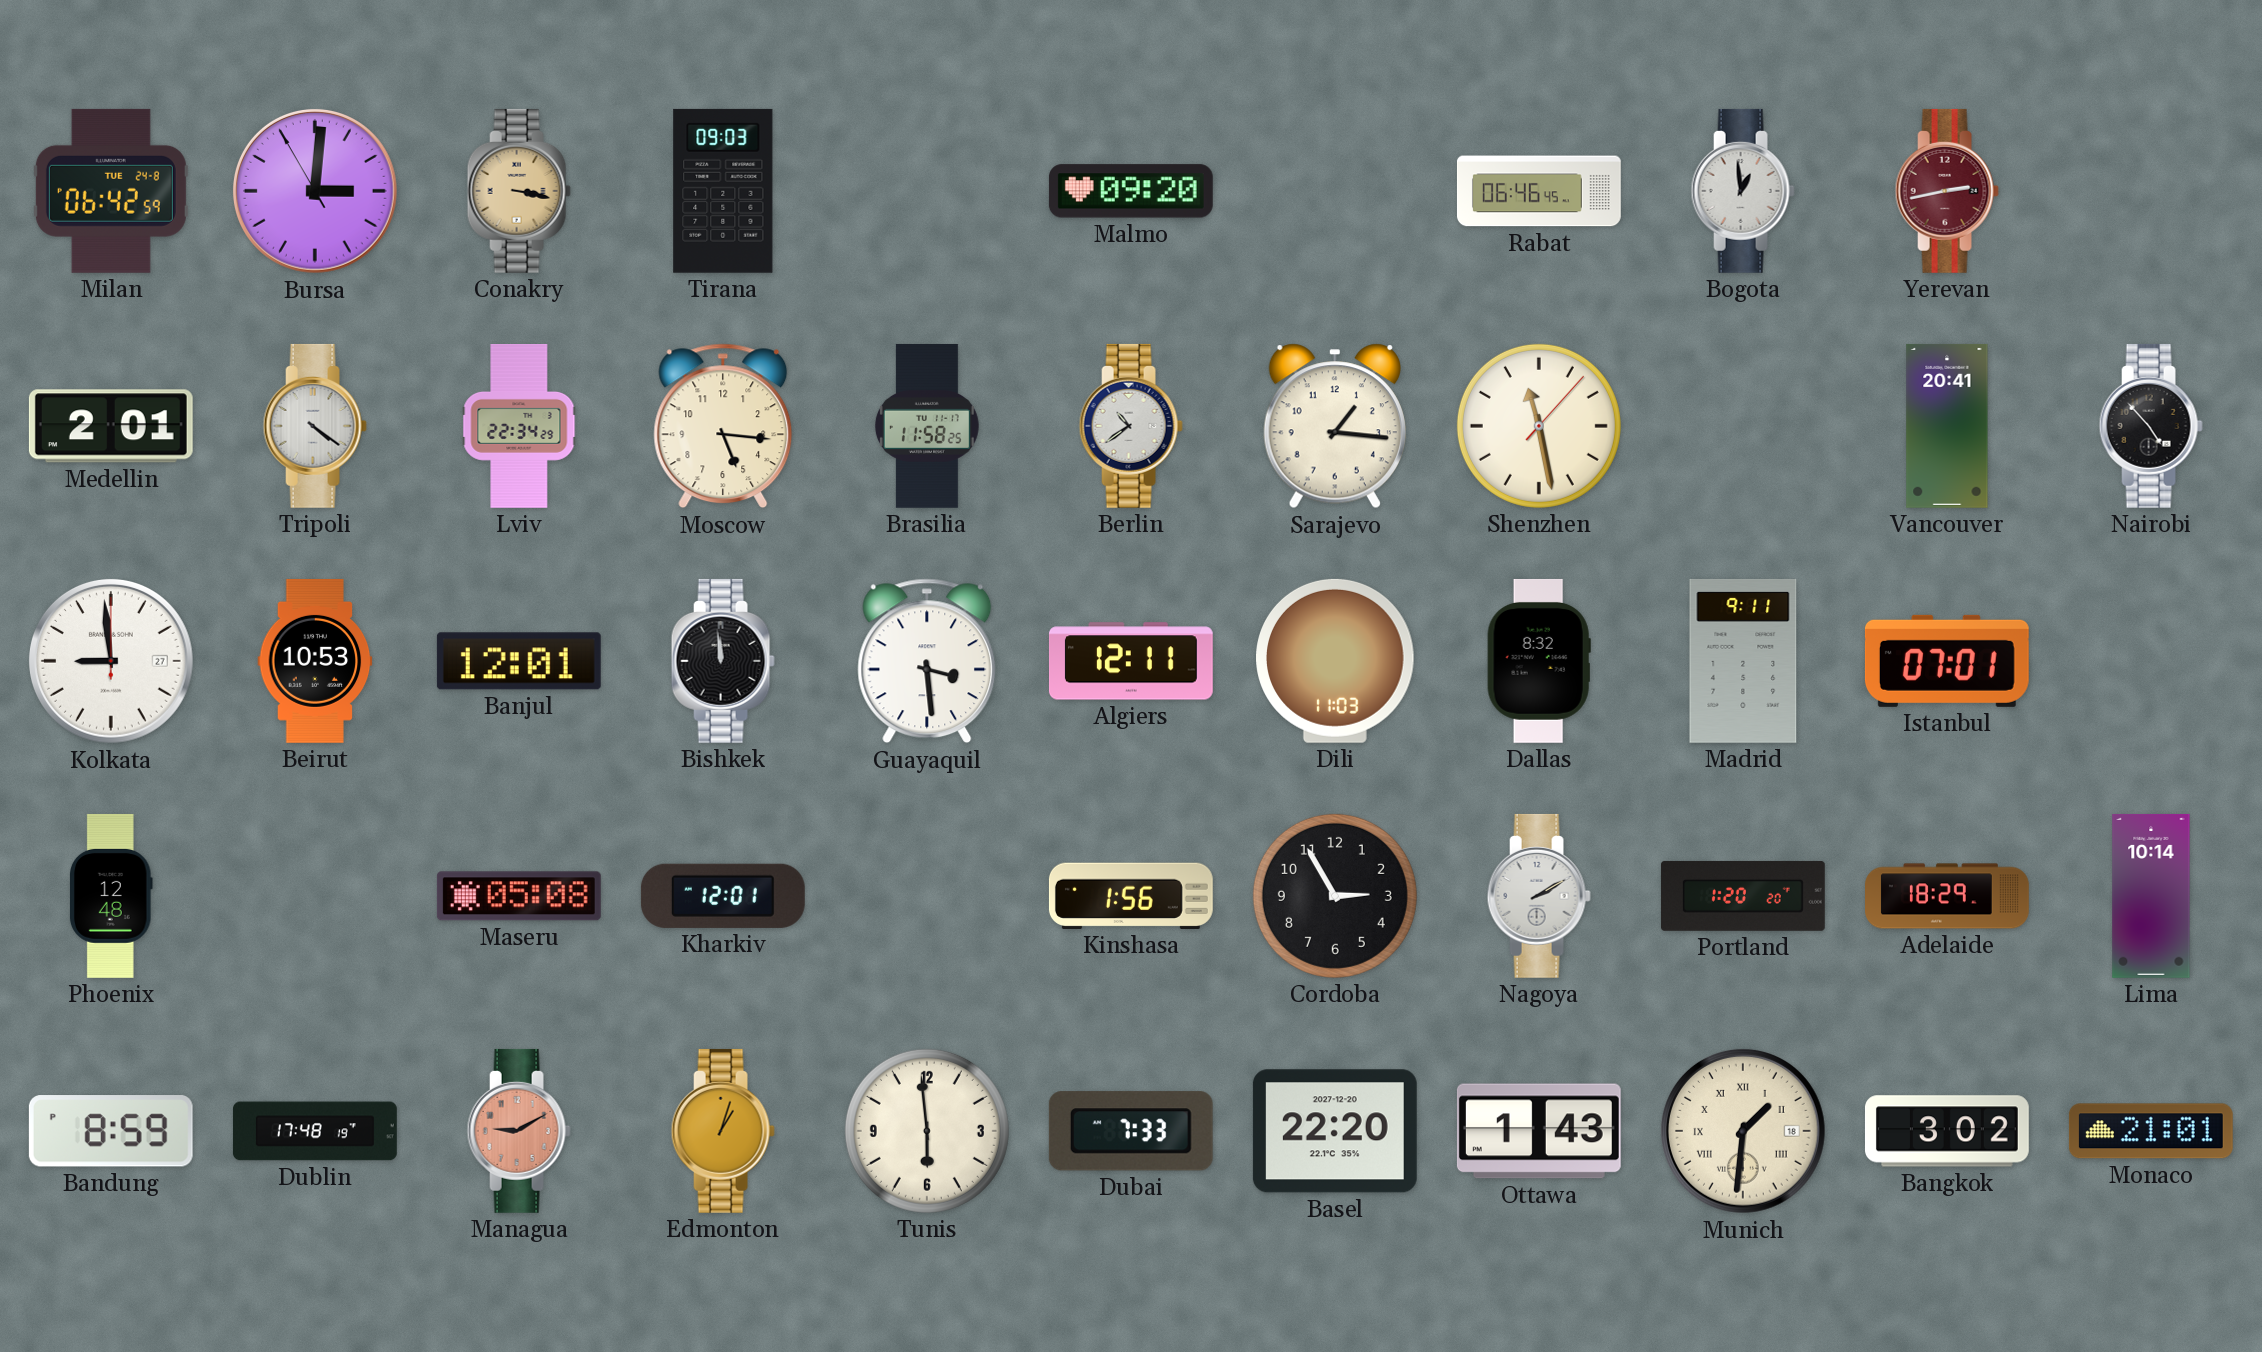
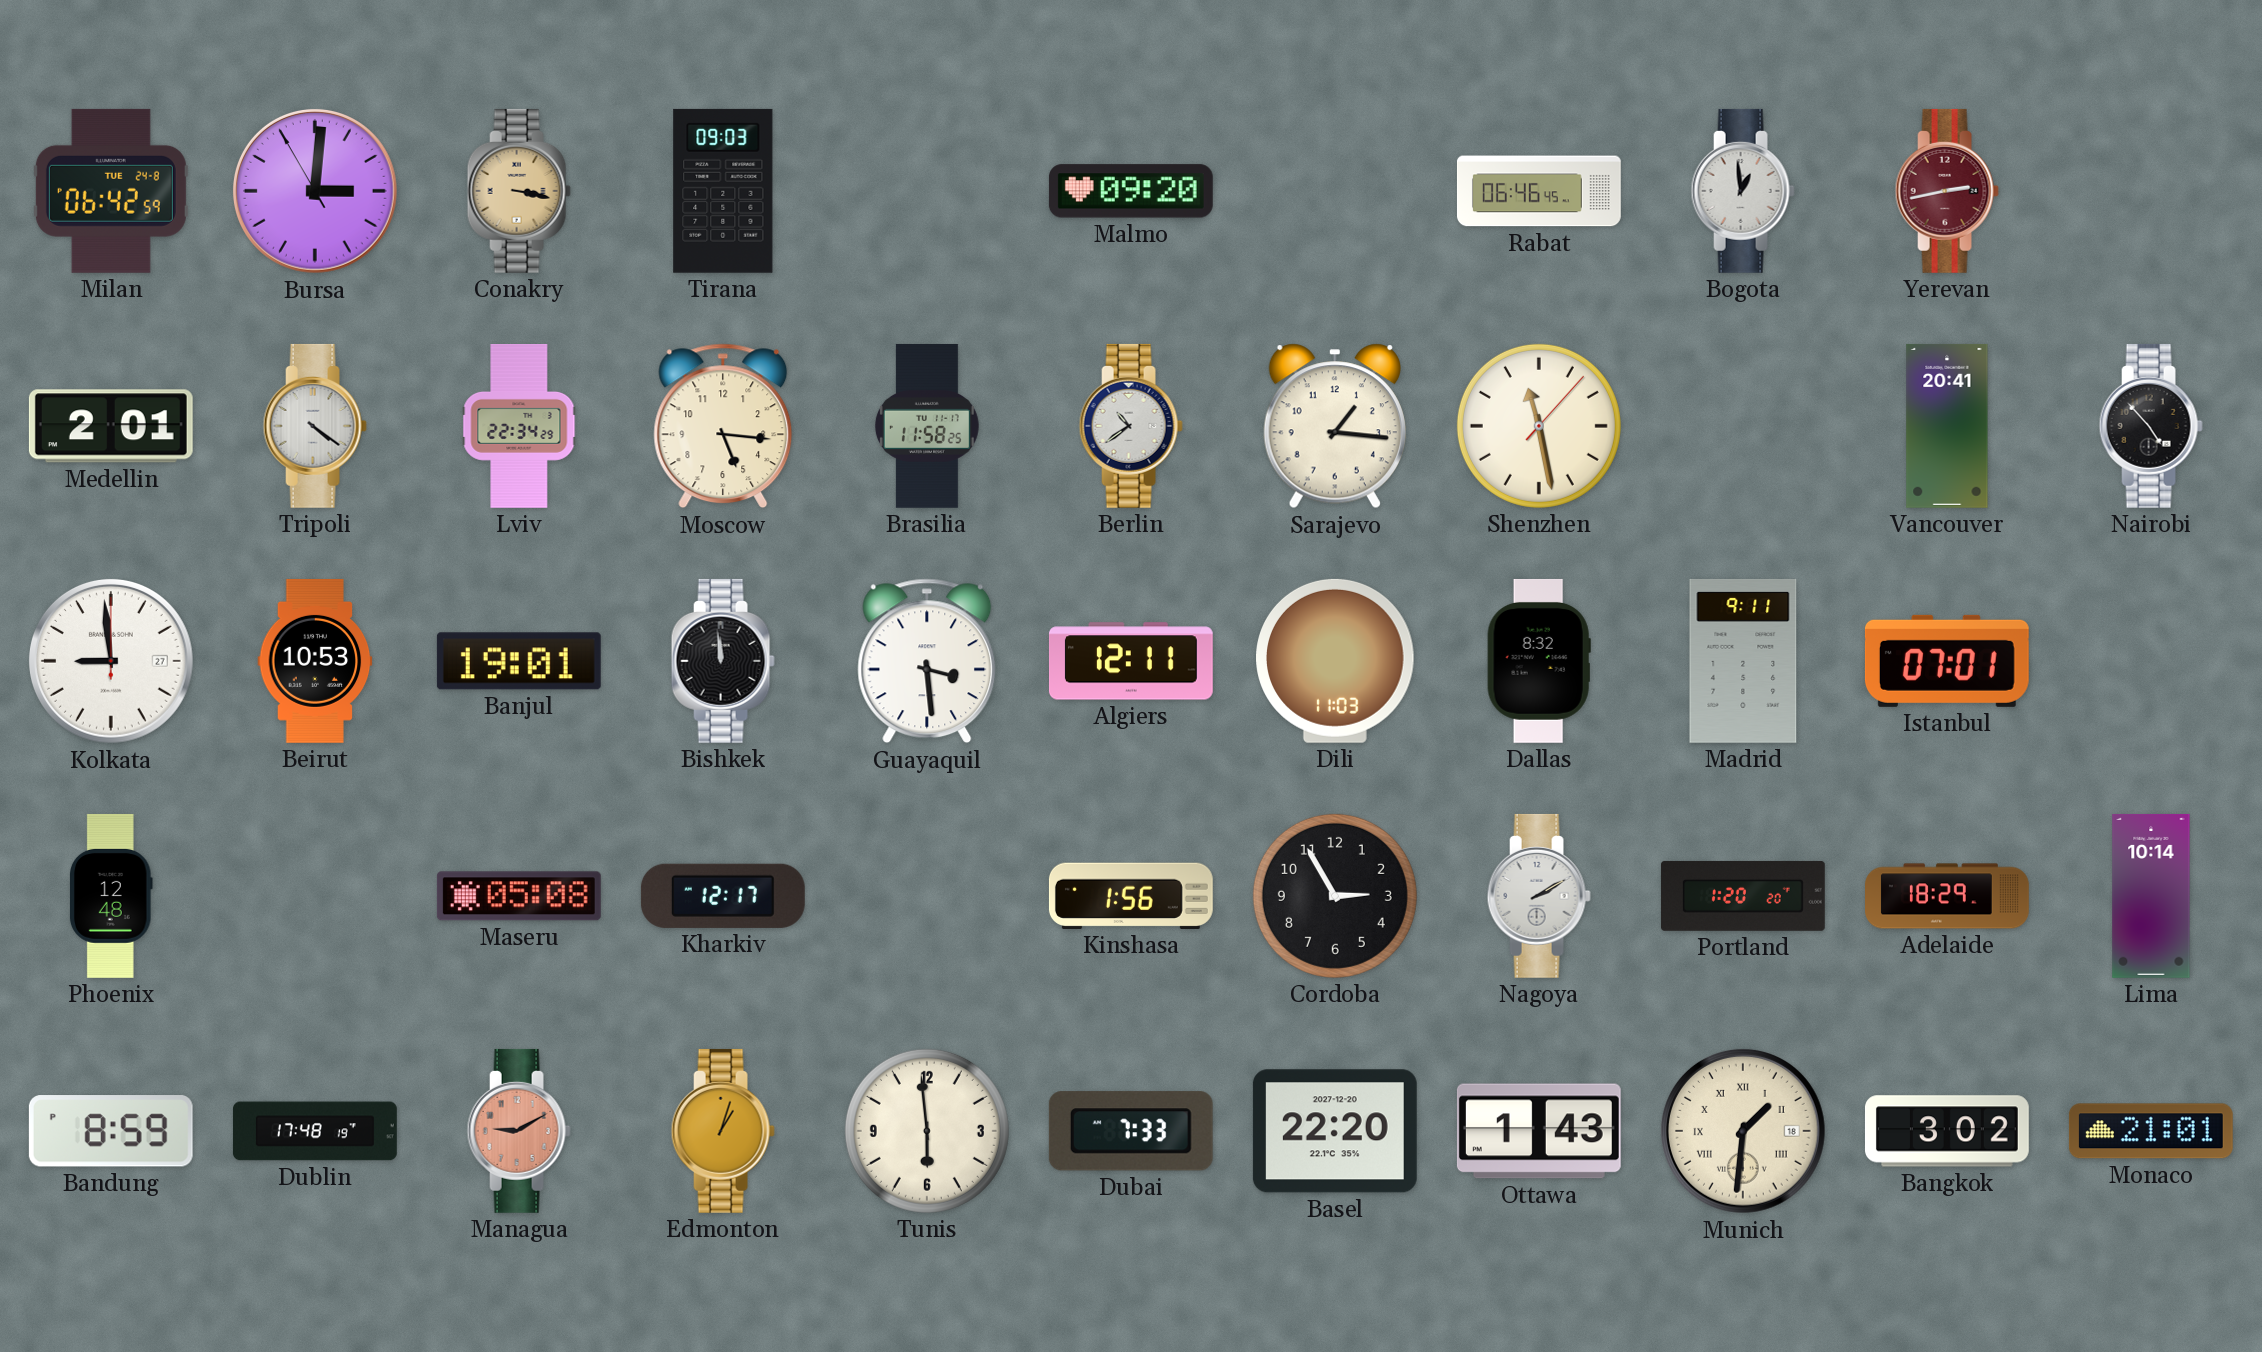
Banjul: 12:01 -> 19:01 (519, 661)
Kharkiv: 12:01 -> 12:17 (723, 896)
